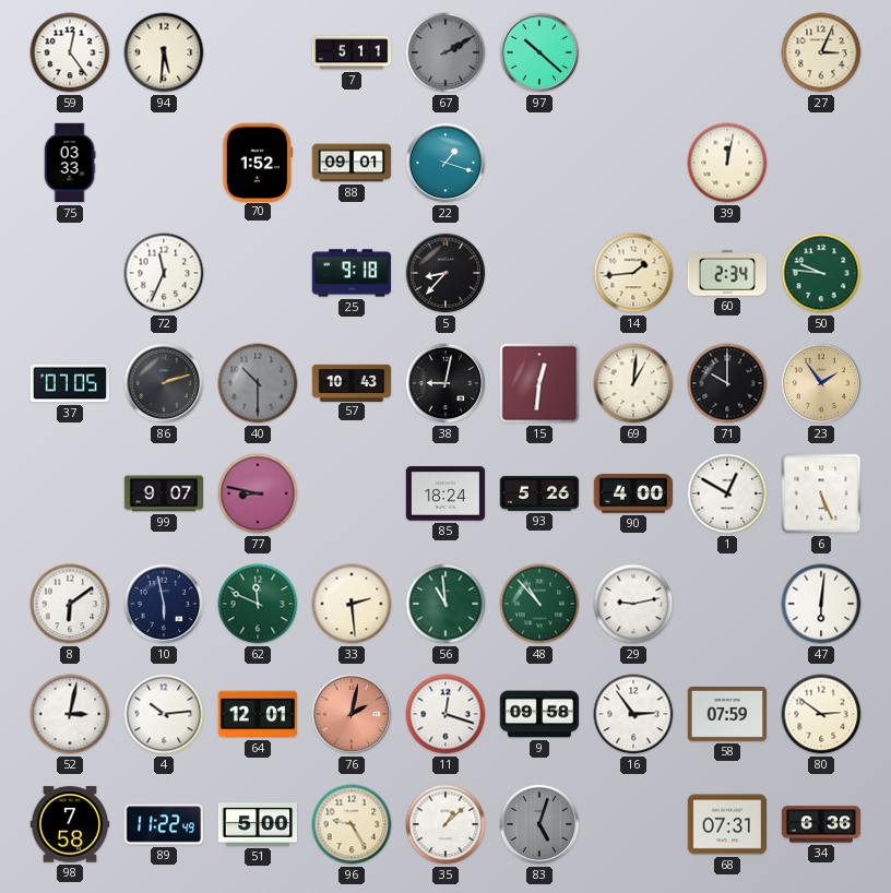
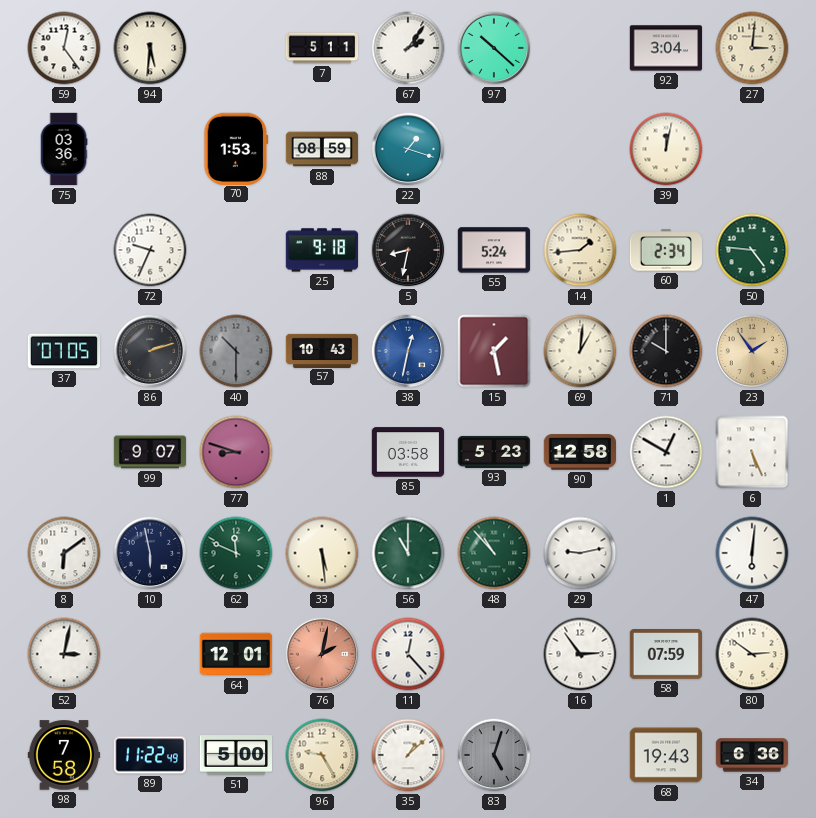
67: 2:10 -> 2:06 (408, 48)
67 dial: grey -> white (408, 48)
92: none -> 3:04 (665, 48)
27: 3:04 -> 3:01 (752, 48)
75: 03:33 -> 03:36 (64, 149)
70: 1:52 -> 1:53 (236, 148)
88: 09:01 -> 08:59 (322, 149)
72: 11:34 -> 9:34 (150, 250)
5: 8:37 -> 8:32 (408, 250)
55: none -> 5:24 (494, 250)
50: 9:46 -> 4:46 (752, 250)
38: 9:02 -> 12:32 (408, 351)
38 dial: black -> blue (408, 351)
15: 12:31 -> 1:28 (494, 351)
77: 8:47 -> 8:48 (236, 452)
85: 18:24 -> 03:58 (408, 452)
93: 5:26 -> 5:23 (494, 452)
90: 4:00 -> 12:58 (579, 452)
33: 2:29 -> 5:29 (322, 553)
56: 10:59 -> 11:00 (408, 553)
4: 10:14 -> none (164, 714)
11: 12:18 -> 12:23 (408, 654)
9: 09:58 -> none (539, 714)
68: 07:31 -> 19:43 (665, 755)
